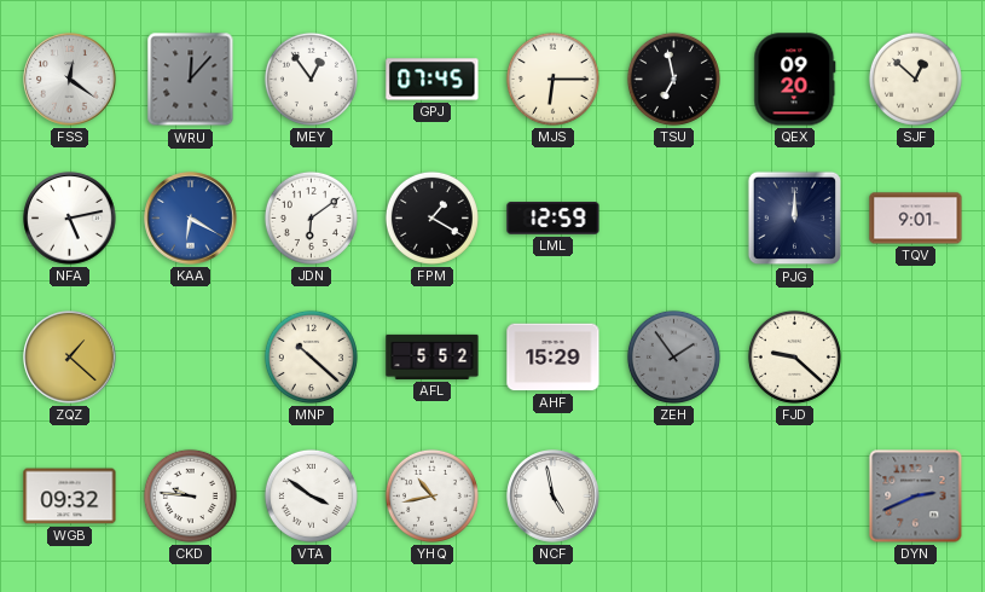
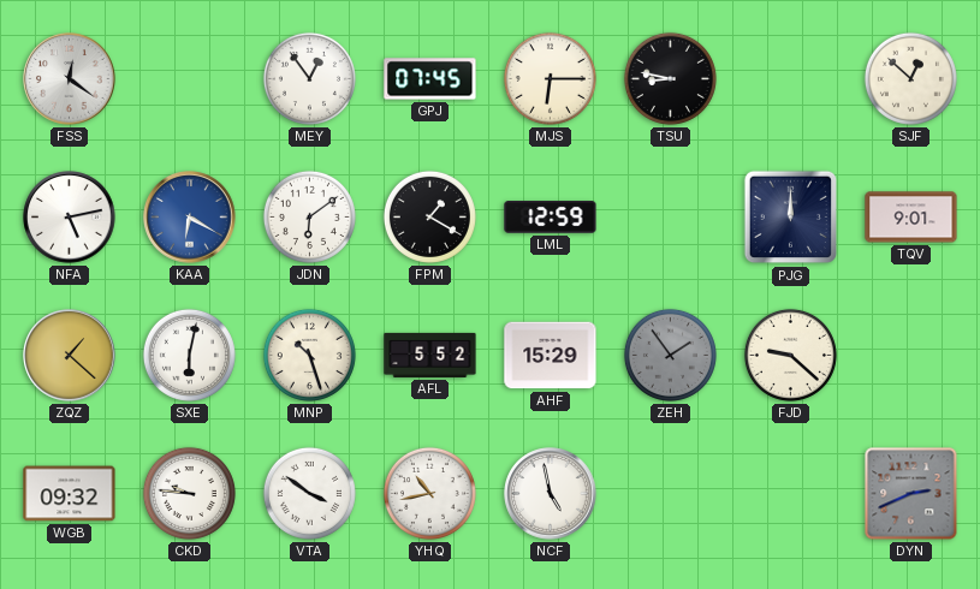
WRU: 12:07 -> none (191, 80)
TSU: 6:58 -> 8:47 (670, 78)
QEX: 09:20 -> none (795, 80)
SXE: none -> 6:02 (189, 355)
MNP: 10:22 -> 10:27 (309, 355)
